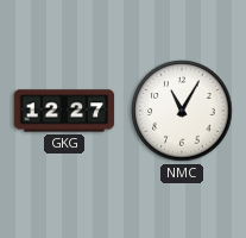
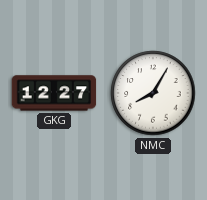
NMC: 11:05 -> 8:05 (153, 93)
